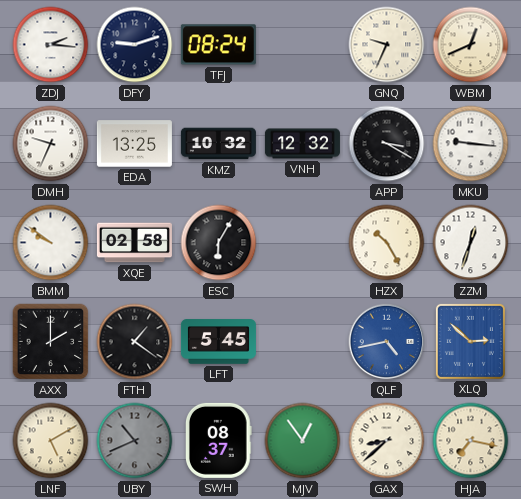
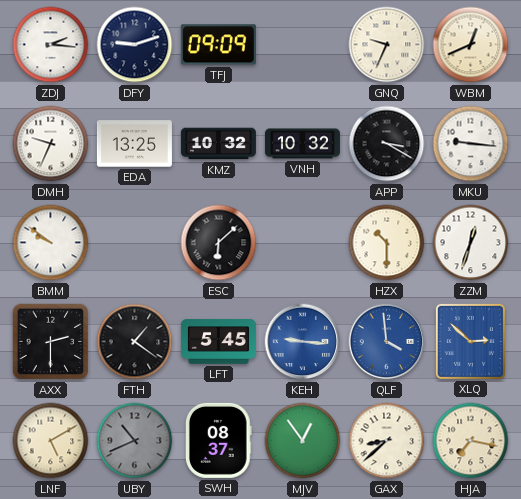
TFJ: 08:24 -> 09:09 (218, 45)
VNH: 12:32 -> 10:32 (302, 144)
XQE: 02:58 -> none (134, 243)
ESC: 6:05 -> 6:08 (219, 243)
HZX: 10:25 -> 10:30 (387, 243)
AXX: 2:00 -> 2:30 (51, 342)
KEH: none -> 9:16 (303, 342)
QLF: 4:43 -> 3:59 (387, 342)
